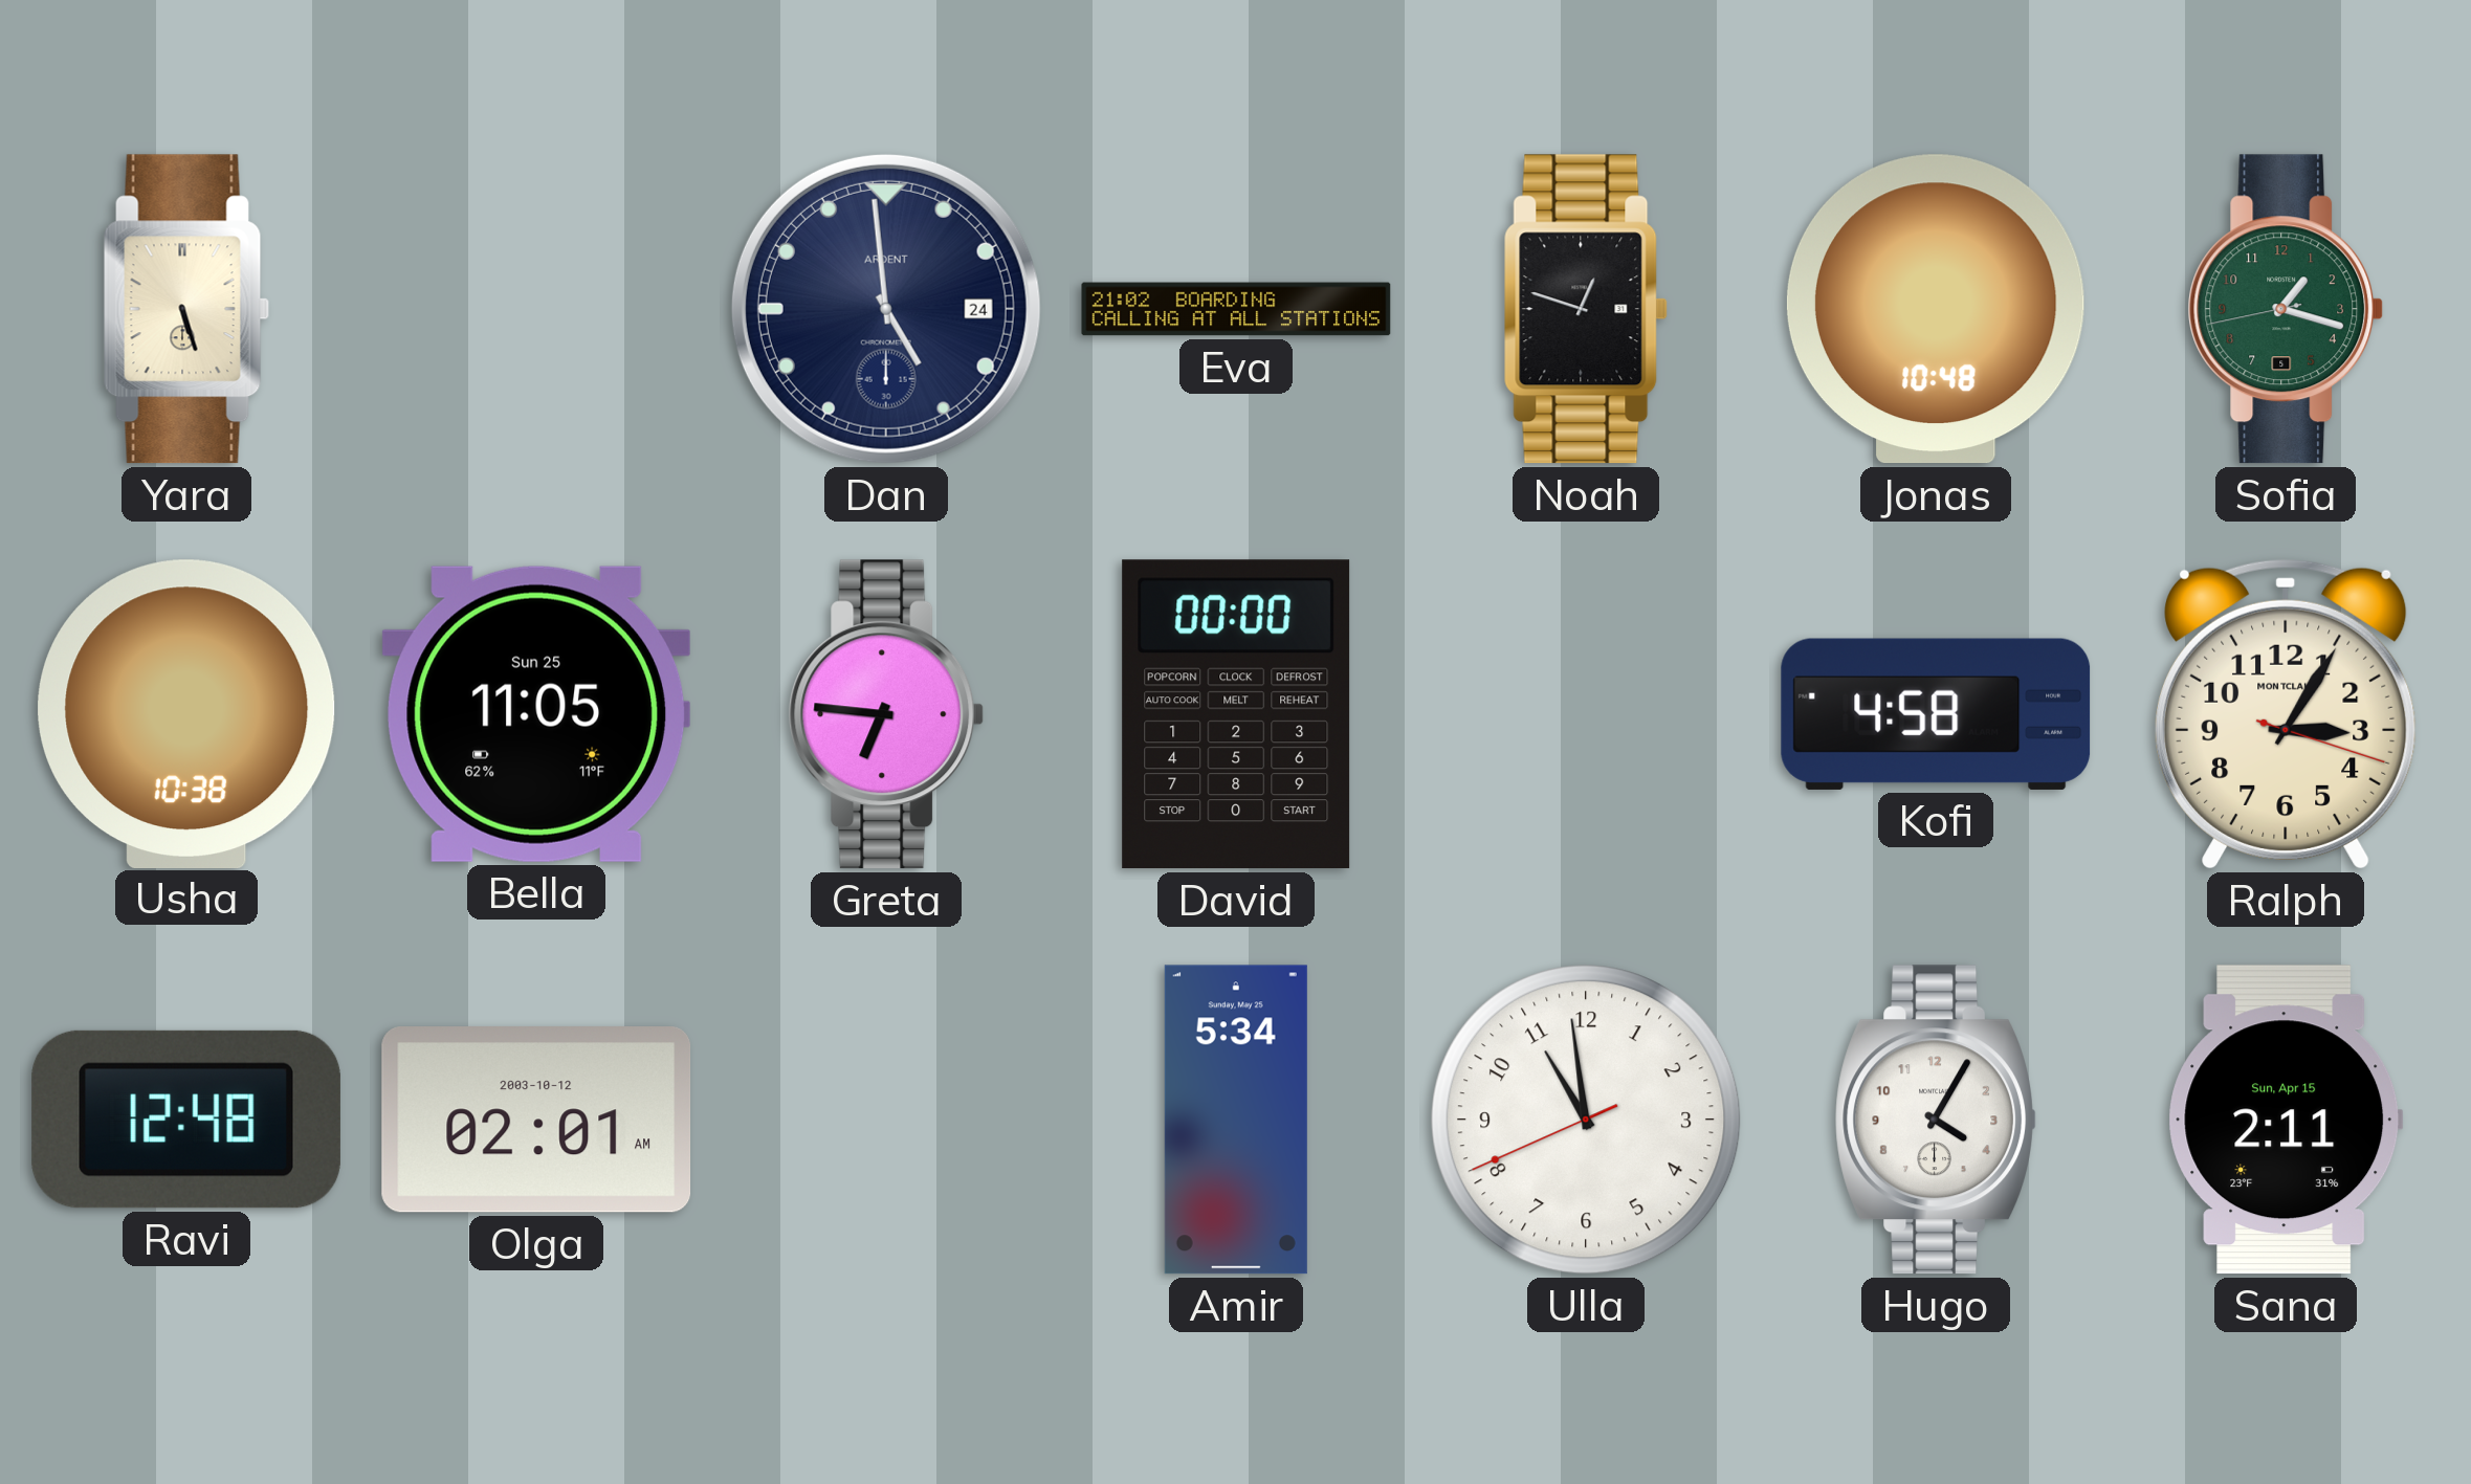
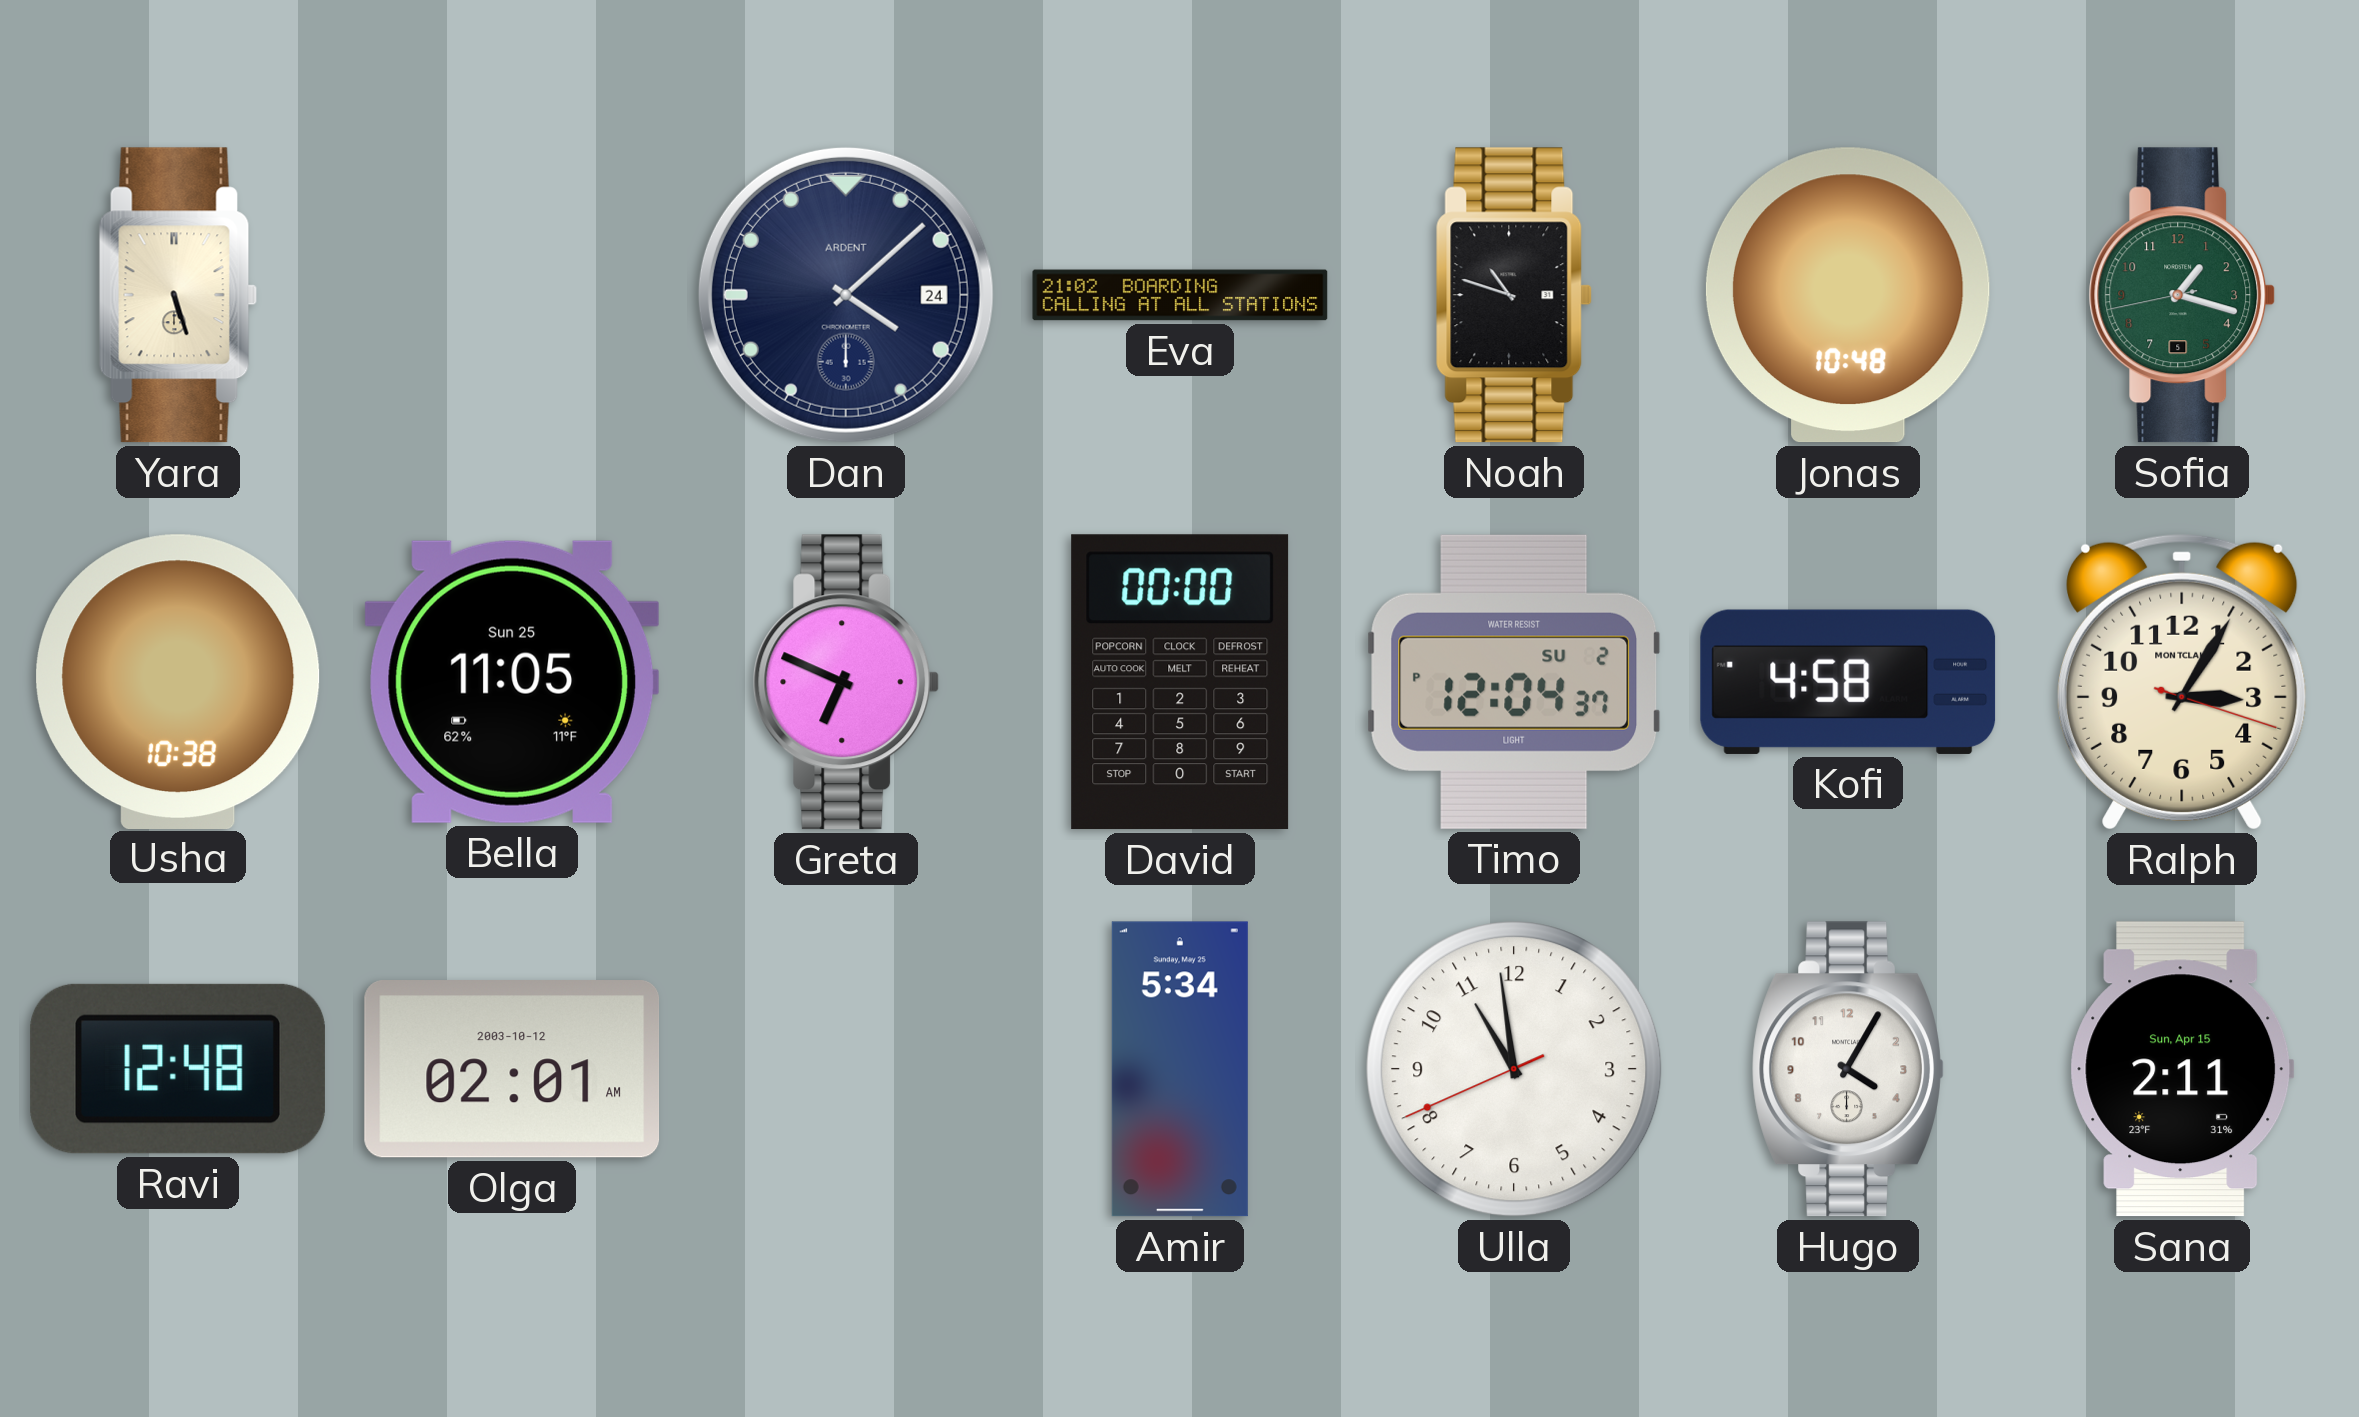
Dan: 4:59 -> 4:08 (846, 295)
Noah: 12:48 -> 10:48 (1514, 295)
Greta: 6:46 -> 6:49 (846, 682)
Timo: none -> 12:04 (1514, 682)
